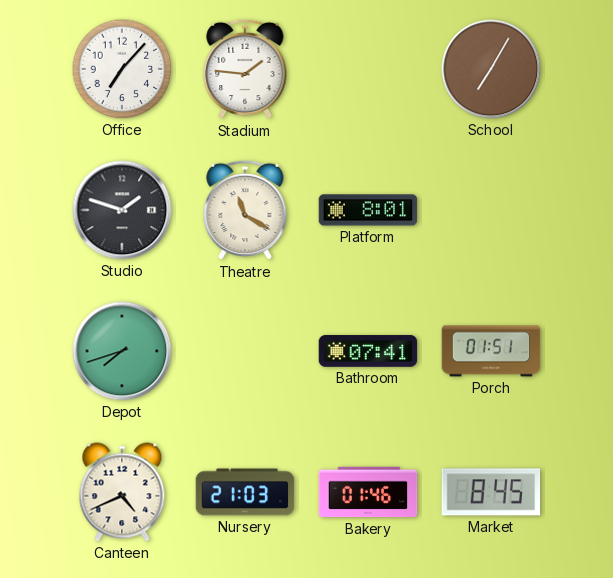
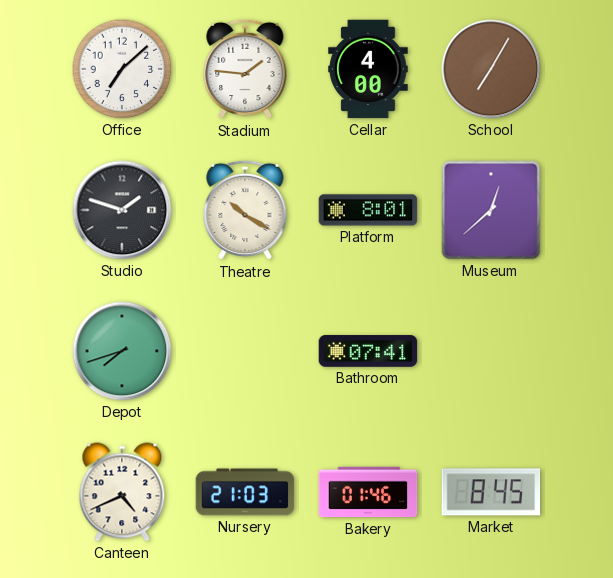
Office: 7:07 -> 7:08 (122, 69)
Cellar: none -> 4:00 (368, 69)
Theatre: 11:20 -> 10:20 (245, 210)
Museum: none -> 12:38 (491, 210)
Porch: 01:51 -> none (491, 351)
